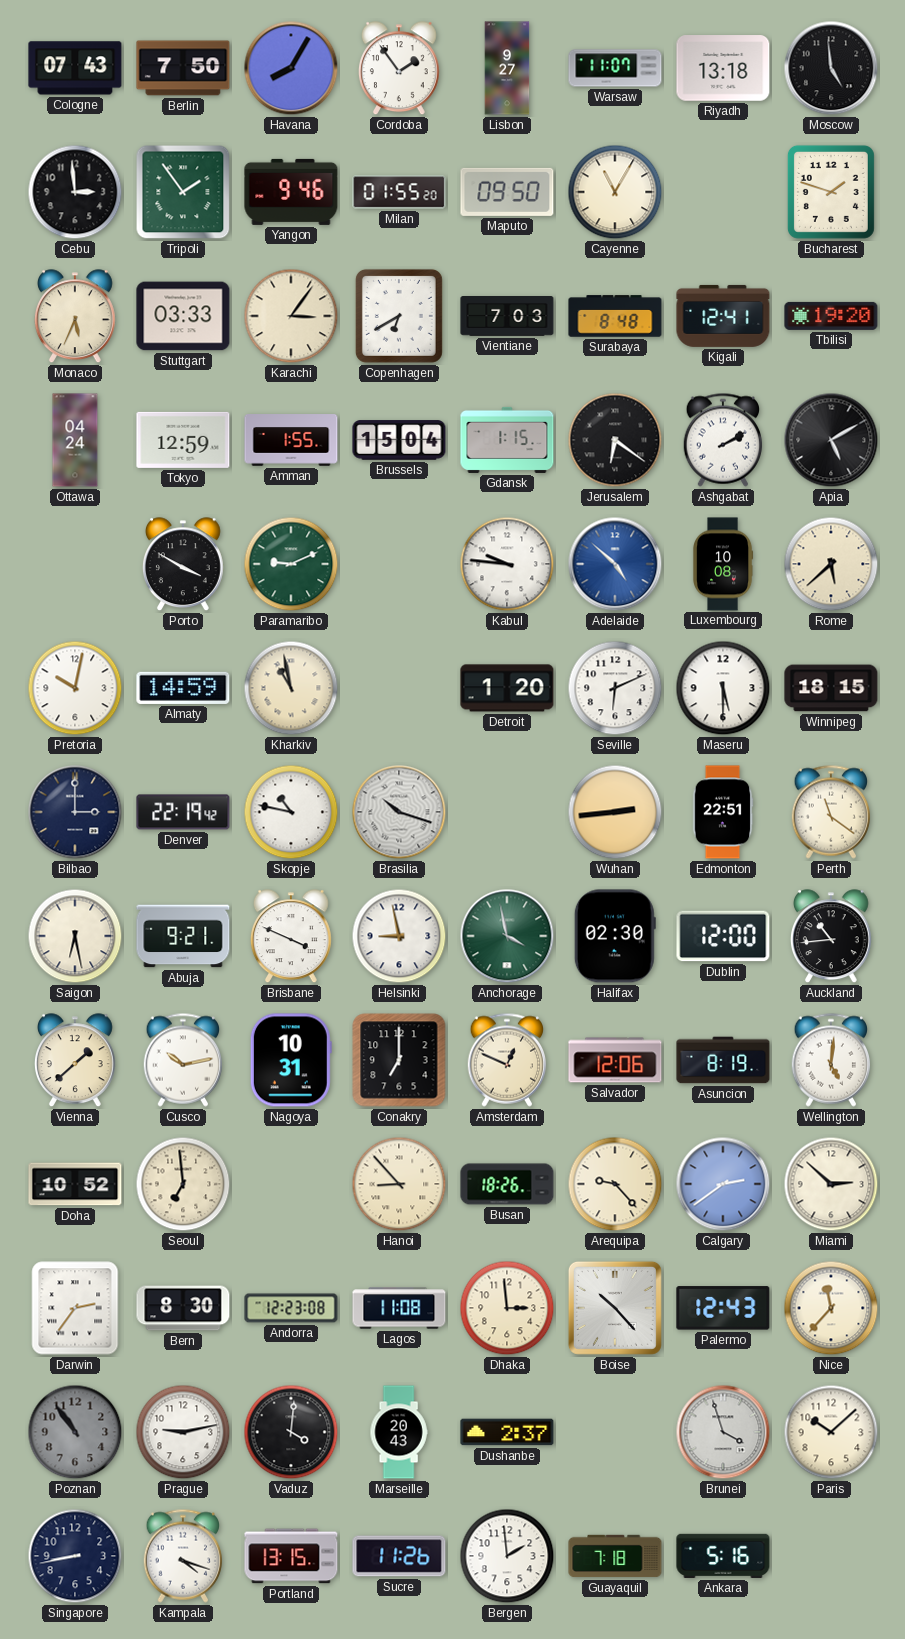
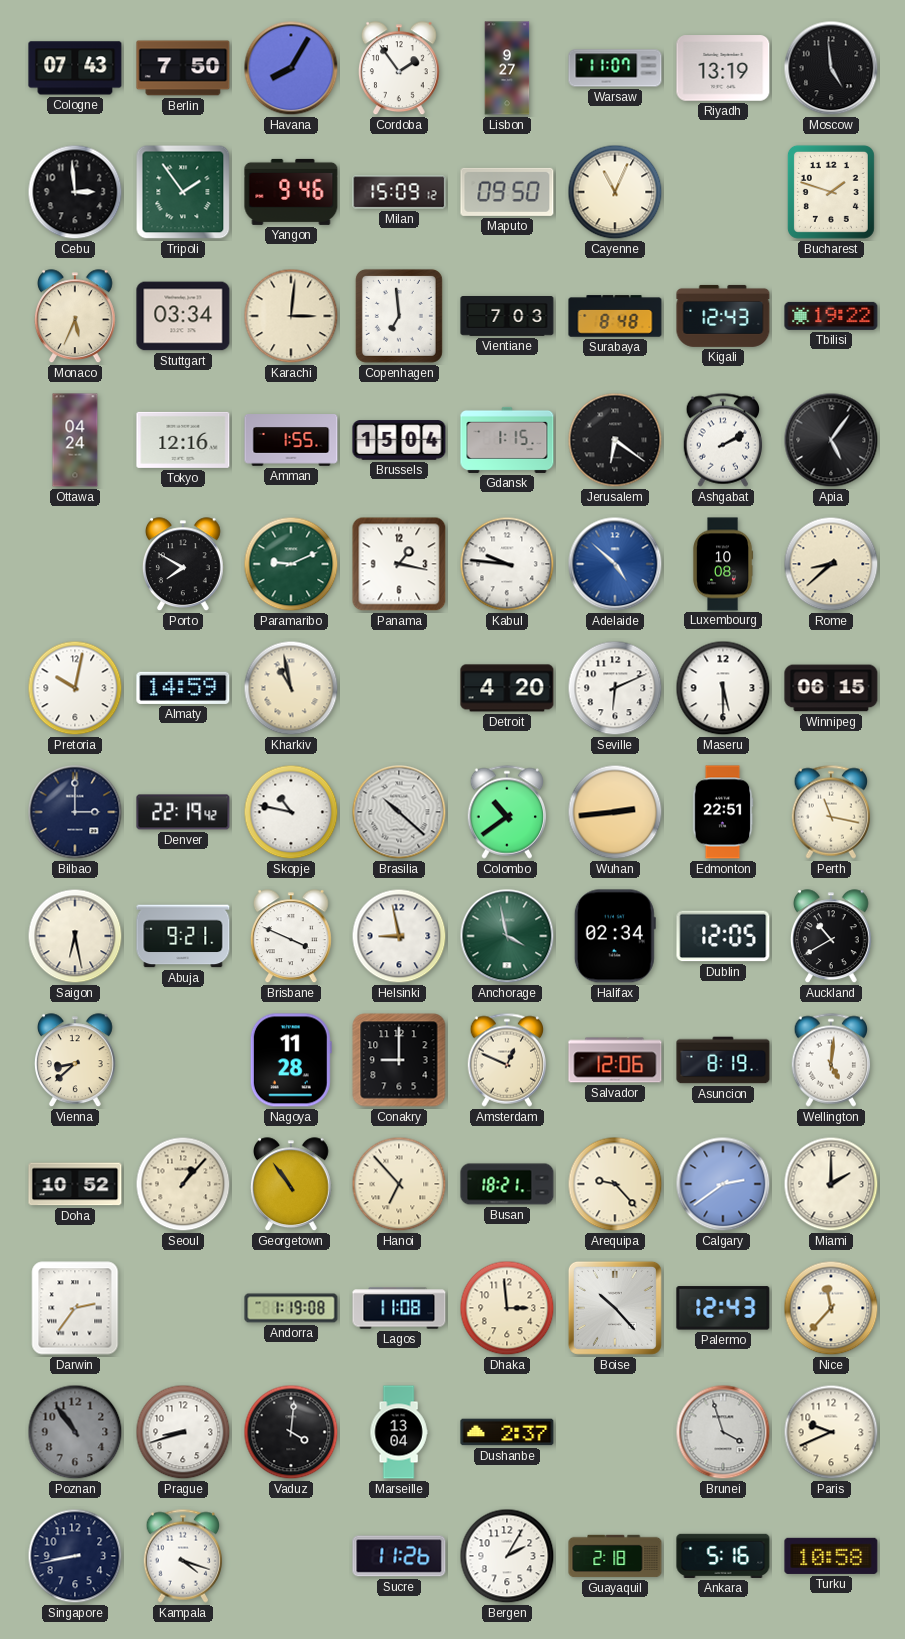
Riyadh: 13:18 -> 13:19 (723, 68)
Milan: 01:55 -> 15:09 (399, 192)
Cayenne: 11:05 -> 11:04 (615, 192)
Stuttgart: 03:33 -> 03:34 (183, 316)
Karachi: 3:06 -> 3:01 (291, 316)
Copenhagen: 6:40 -> 6:59 (399, 316)
Kigali: 12:41 -> 12:43 (723, 316)
Tbilisi: 19:20 -> 19:22 (831, 316)
Tokyo: 12:59 -> 12:16 (183, 440)
Apia: 5:10 -> 5:06 (831, 440)
Porto: 3:50 -> 7:50 (183, 565)
Panama: none -> 1:17 (399, 564)
Rome: 5:38 -> 8:38 (831, 564)
Detroit: 1:20 -> 4:20 (507, 688)
Winnipeg: 18:15 -> 06:15 (831, 688)
Brasilia: 10:18 -> 10:22 (399, 812)
Colombo: none -> 10:39 (507, 812)
Perth: 11:21 -> 11:17 (831, 812)
Halifax: 02:30 -> 02:34 (615, 936)
Dublin: 12:00 -> 12:05 (723, 936)
Auckland: 10:44 -> 10:40 (831, 937)
Vienna: 1:38 -> 8:38 (75, 1061)
Cusco: 10:13 -> none (183, 1060)
Nagoya: 10:31 -> 11:28 (291, 1060)
Conakry: 7:00 -> 9:00 (399, 1060)
Seoul: 6:59 -> 1:07 (183, 1184)
Georgetown: none -> 10:54 (291, 1185)
Hanoi: 8:53 -> 6:53 (399, 1184)
Busan: 18:26 -> 18:21 (507, 1184)
Miami: 2:52 -> 2:00 (831, 1184)
Bern: 8:30 -> none (183, 1308)
Andorra: 12:23 -> 1:19 (291, 1308)
Prague: 9:13 -> 8:42 (183, 1432)
Marseille: 20:43 -> 13:04 (399, 1432)
Paris: 10:08 -> 9:41 (831, 1432)
Portland: 13:15 -> none (291, 1556)
Bergen: 1:59 -> 2:05 (507, 1556)
Guayaquil: 7:18 -> 2:18 (615, 1556)
Turku: none -> 10:58 (831, 1556)
